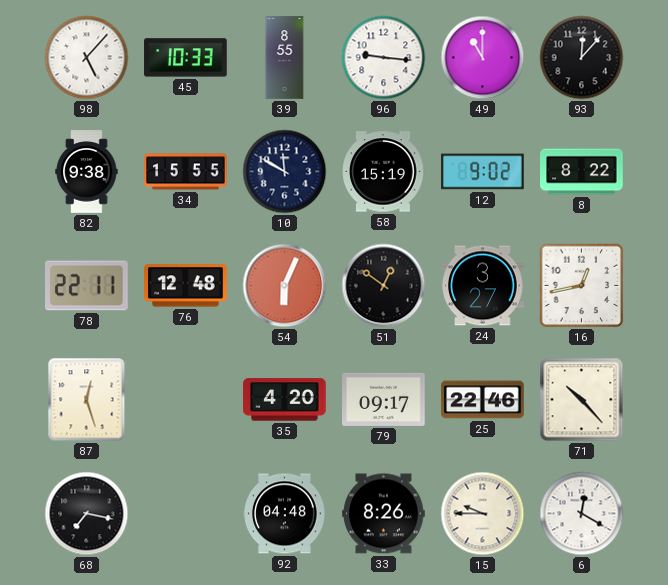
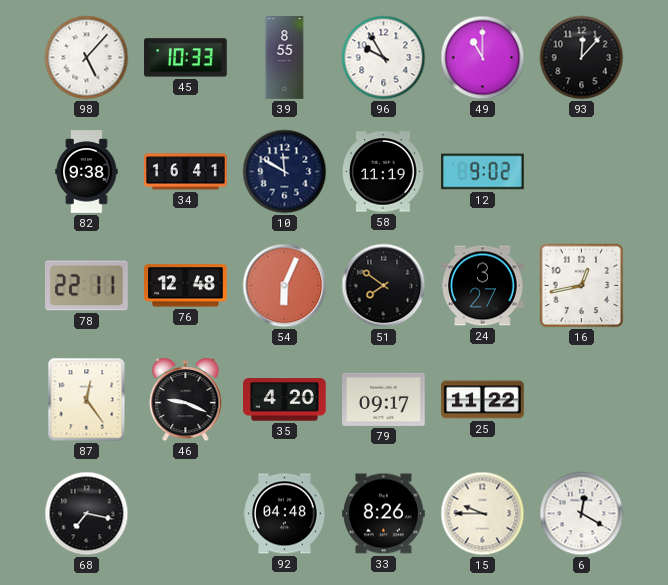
96: 9:16 -> 9:55 (384, 58)
34: 15:55 -> 16:41 (186, 172)
58: 15:19 -> 11:19 (384, 172)
8: 8:22 -> none (582, 172)
51: 12:51 -> 7:51 (384, 286)
87: 12:27 -> 12:24 (87, 400)
46: none -> 9:19 (186, 401)
25: 22:46 -> 11:22 (483, 400)
71: 10:23 -> none (582, 400)
